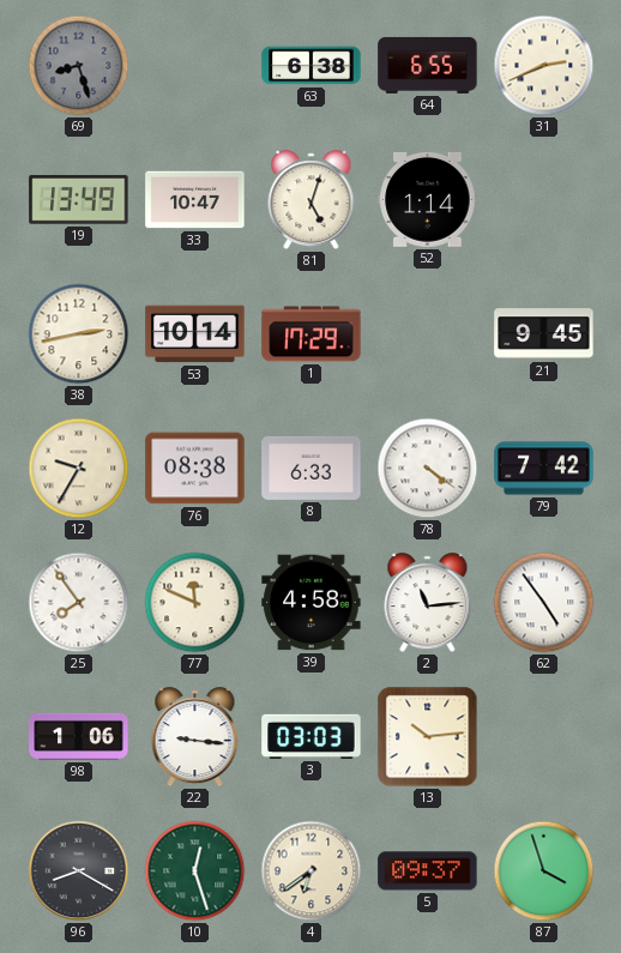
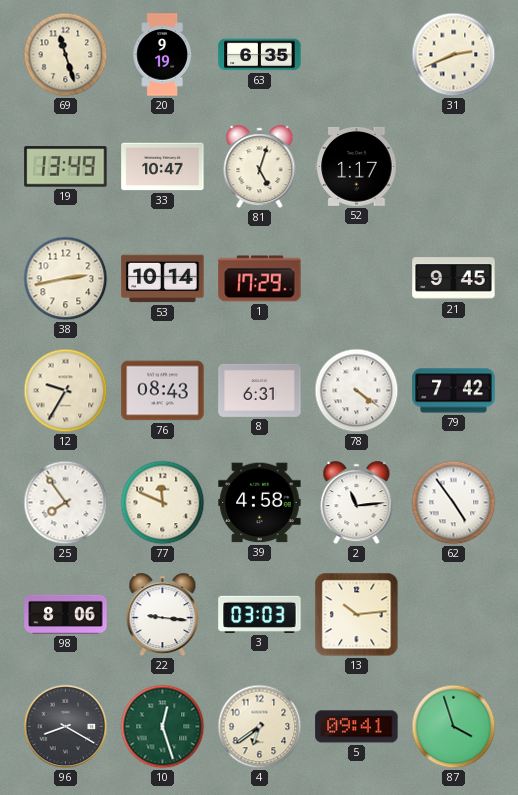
69: 8:27 -> 11:27 (66, 55)
69 dial: grey -> cream (66, 55)
20: none -> 9:19 (162, 55)
63: 6:38 -> 6:35 (260, 55)
64: 6:55 -> none (428, 65)
52: 1:14 -> 1:17 (357, 166)
76: 08:38 -> 08:43 (163, 391)
8: 6:33 -> 6:31 (260, 390)
98: 1:06 -> 8:06 (66, 614)
5: 09:37 -> 09:41 (357, 727)
